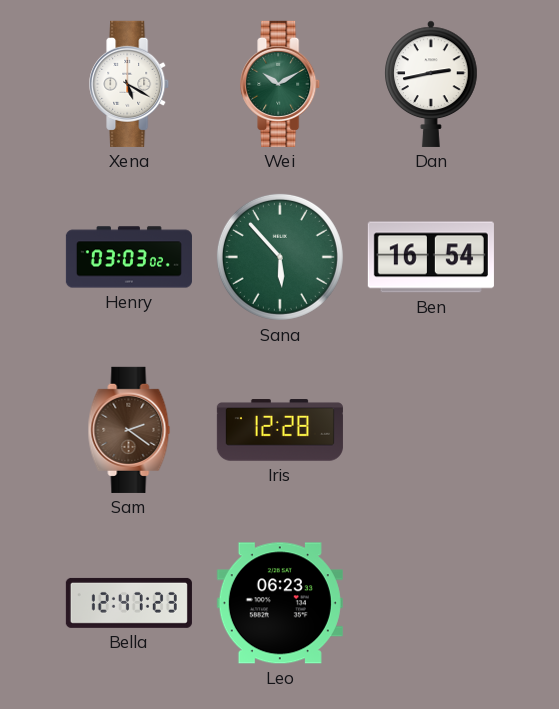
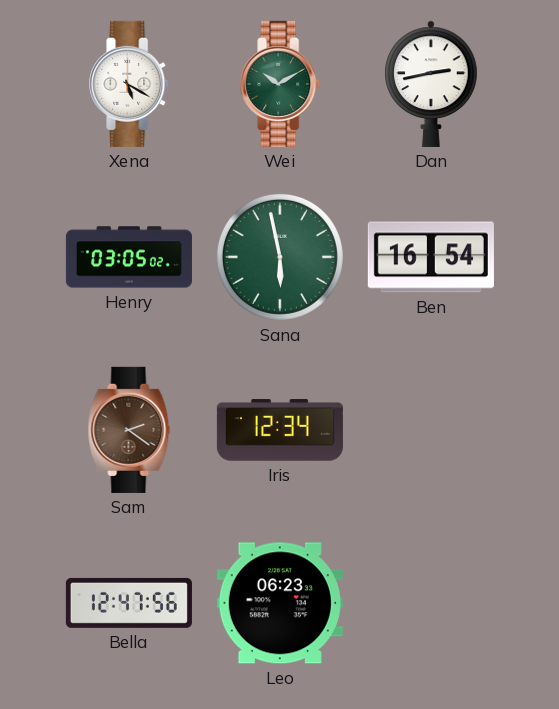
Henry: 03:03 -> 03:05 (129, 257)
Sana: 5:53 -> 5:58 (280, 257)
Iris: 12:28 -> 12:34 (280, 430)
Bella: 12:47:23 -> 12:47:56 (129, 603)
